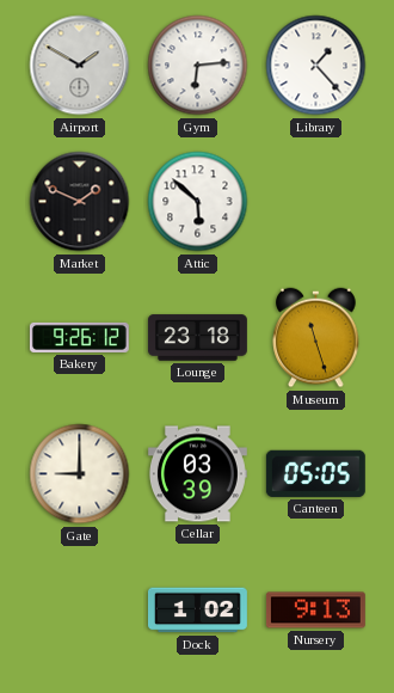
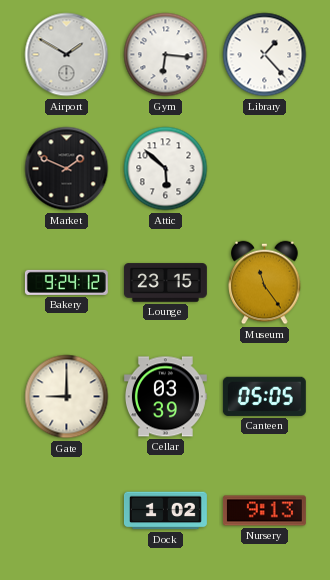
Gym: 6:14 -> 6:16 (166, 55)
Bakery: 9:26 -> 9:24 (66, 282)
Lounge: 23:18 -> 23:15 (165, 283)
Museum: 11:27 -> 11:24 (265, 283)
